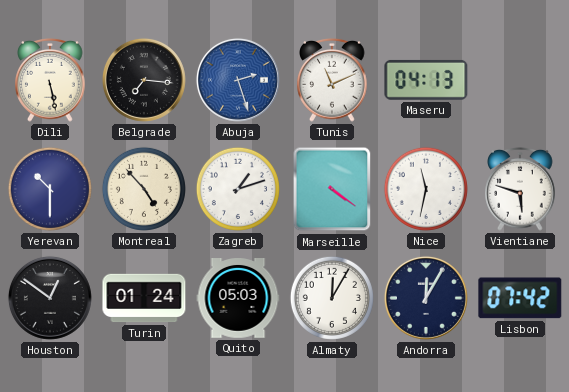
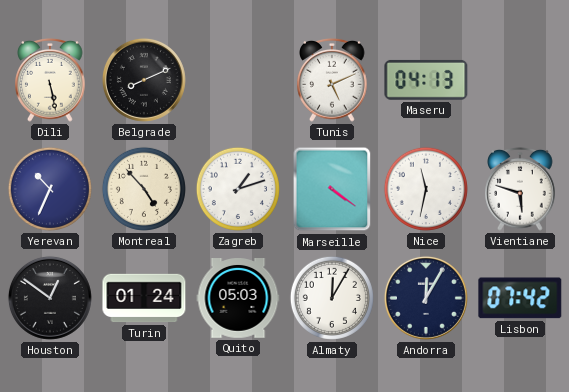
Belgrade: 7:16 -> 8:11 (144, 80)
Abuja: 2:27 -> none (238, 80)
Tunis: 11:11 -> 5:11 (332, 81)
Yerevan: 10:30 -> 10:34 (50, 189)
